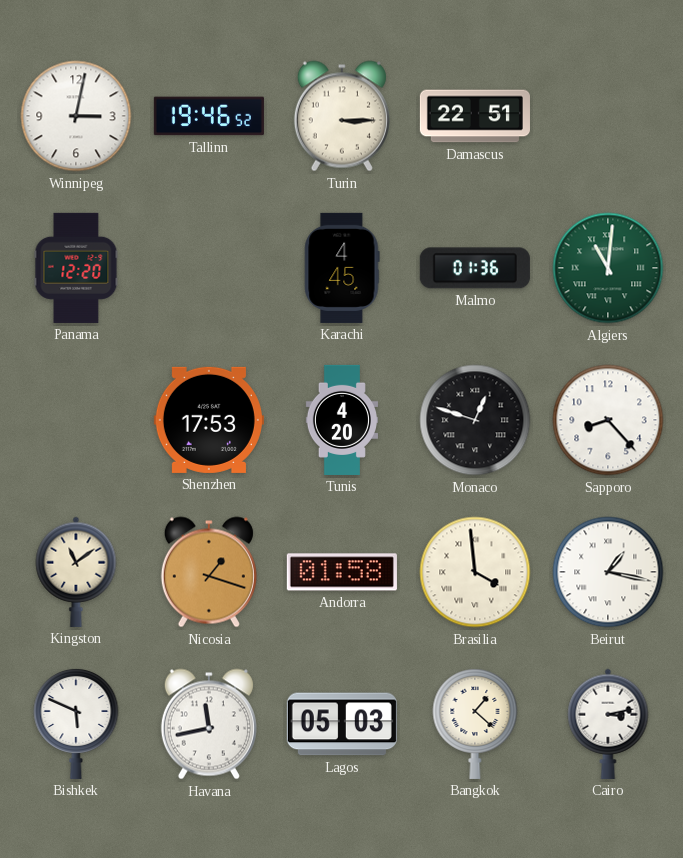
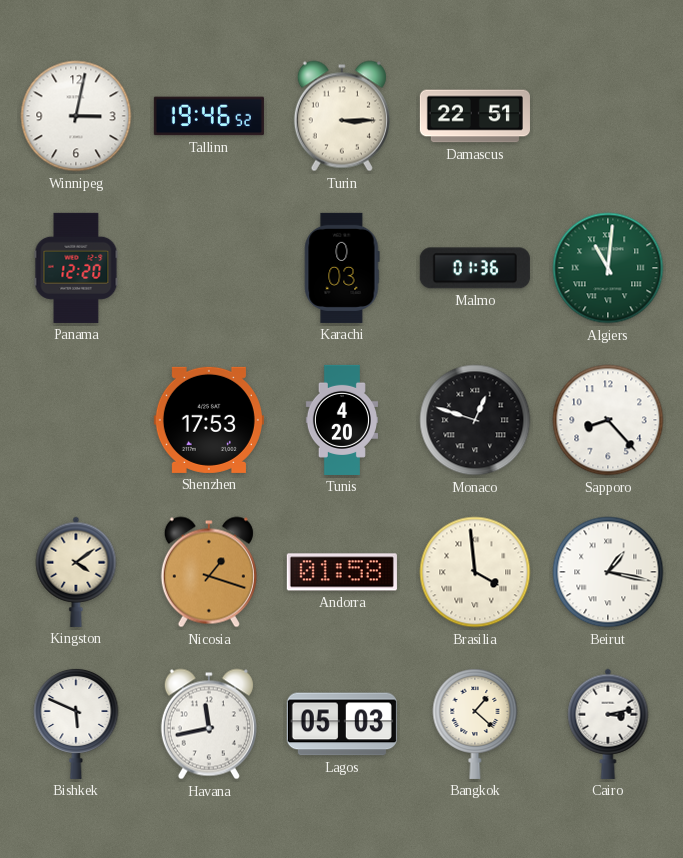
Karachi: 4:45 -> 0:03 (342, 268)
Kingston: 11:09 -> 4:09 (76, 572)
